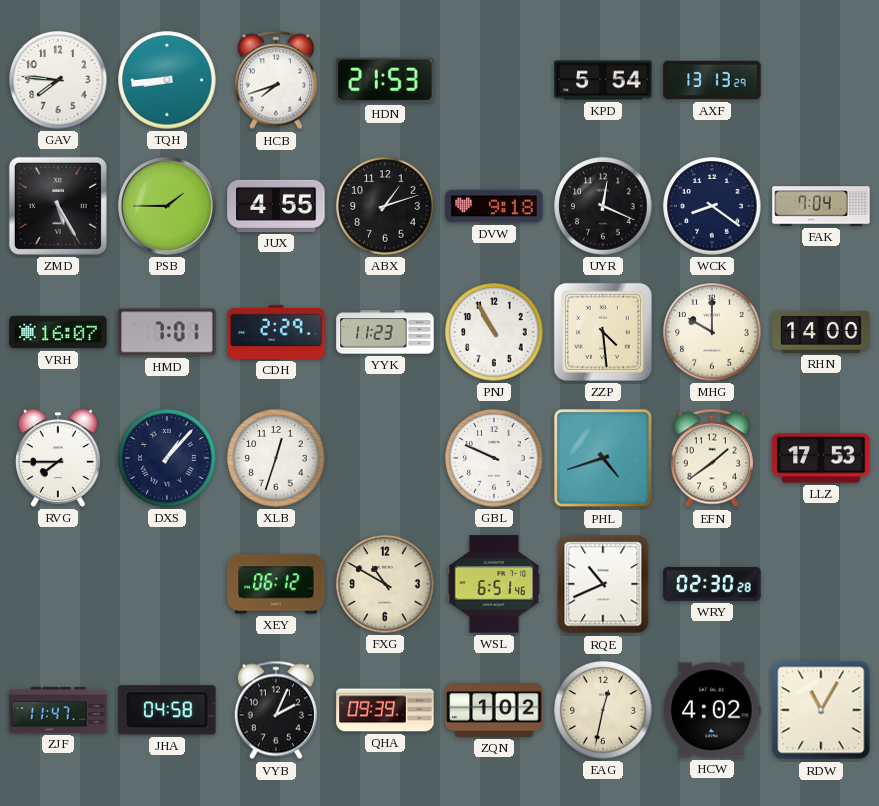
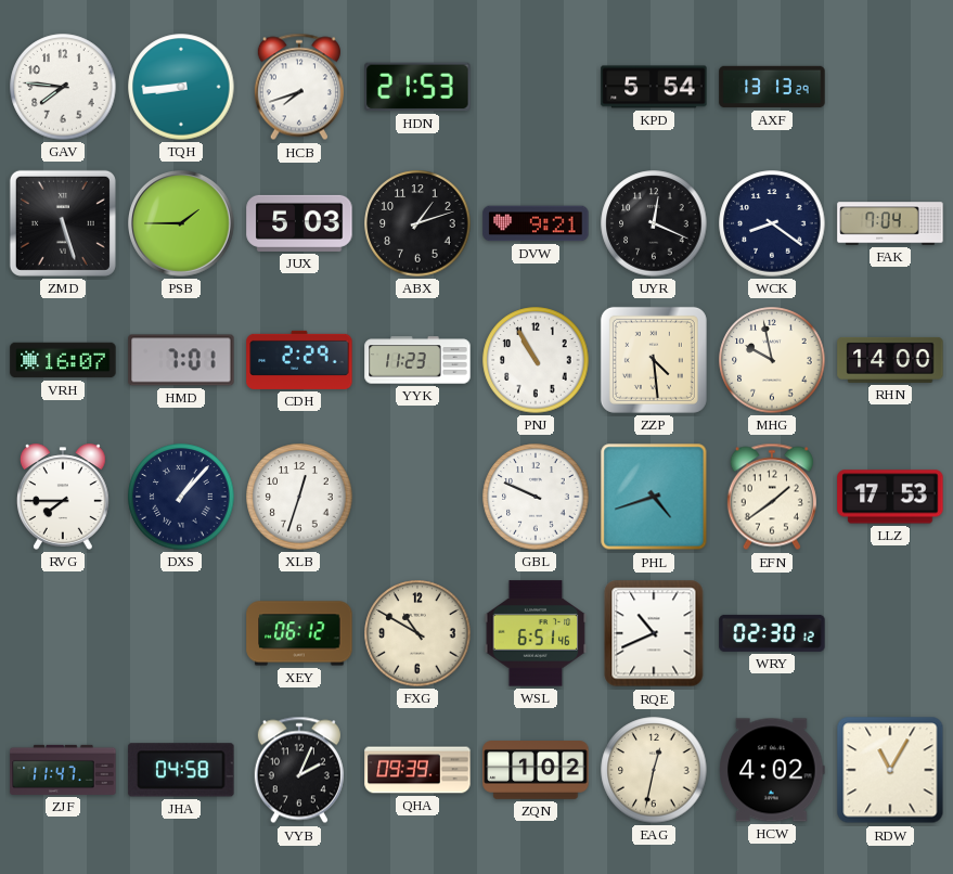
ZMD: 5:25 -> 5:27 (63, 223)
JUX: 4:55 -> 5:03 (299, 223)
DVW: 9:18 -> 9:21 (536, 223)
MHG: 10:00 -> 9:58 (772, 360)
WRY: 02:30:28 -> 02:30:12 (772, 633)
